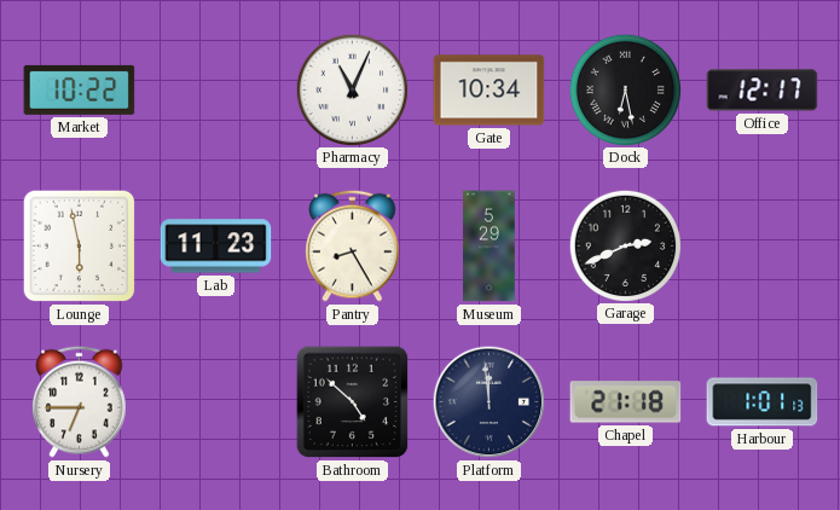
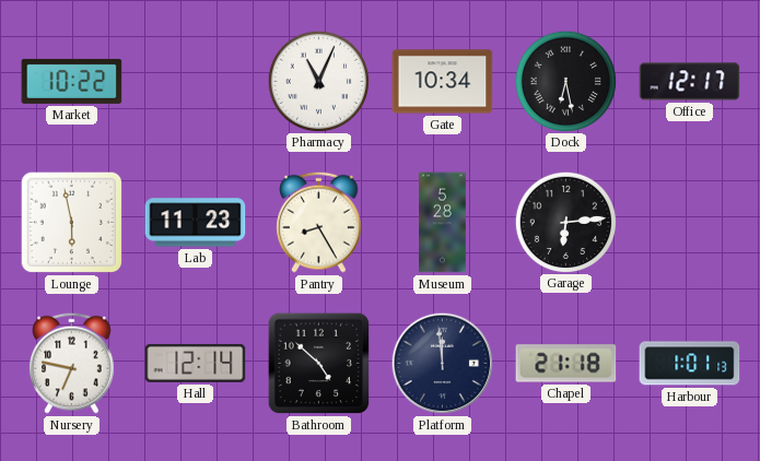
Museum: 5:29 -> 5:28 (443, 223)
Garage: 2:41 -> 6:14 (565, 222)
Nursery: 6:45 -> 6:47 (72, 363)
Hall: none -> 12:14 (196, 363)
